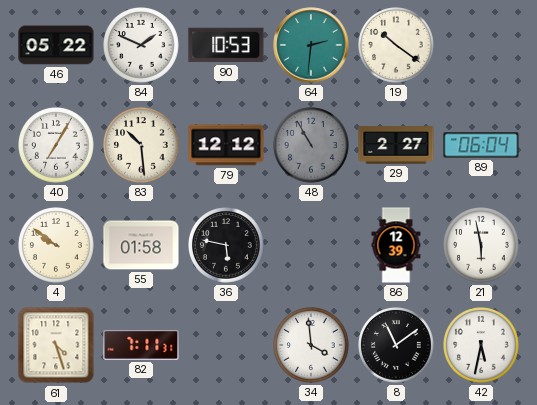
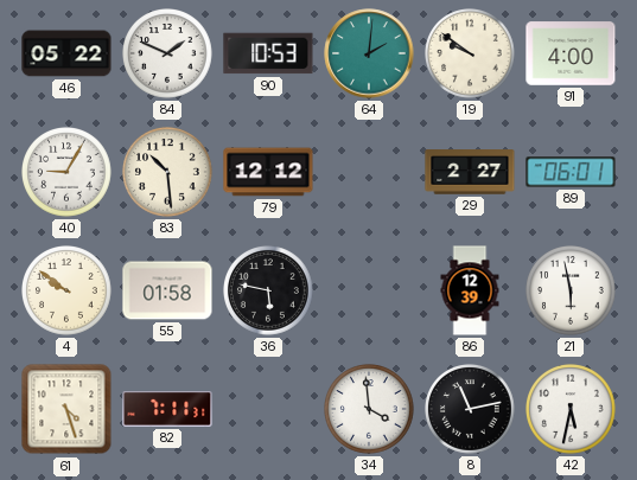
64: 2:31 -> 2:01 (369, 53)
19: 10:21 -> 9:51 (471, 55)
91: none -> 4:00 (571, 53)
40: 7:05 -> 9:05 (68, 173)
48: 10:55 -> none (312, 146)
89: 06:04 -> 06:01 (571, 172)
8: 11:09 -> 11:13 (471, 410)
